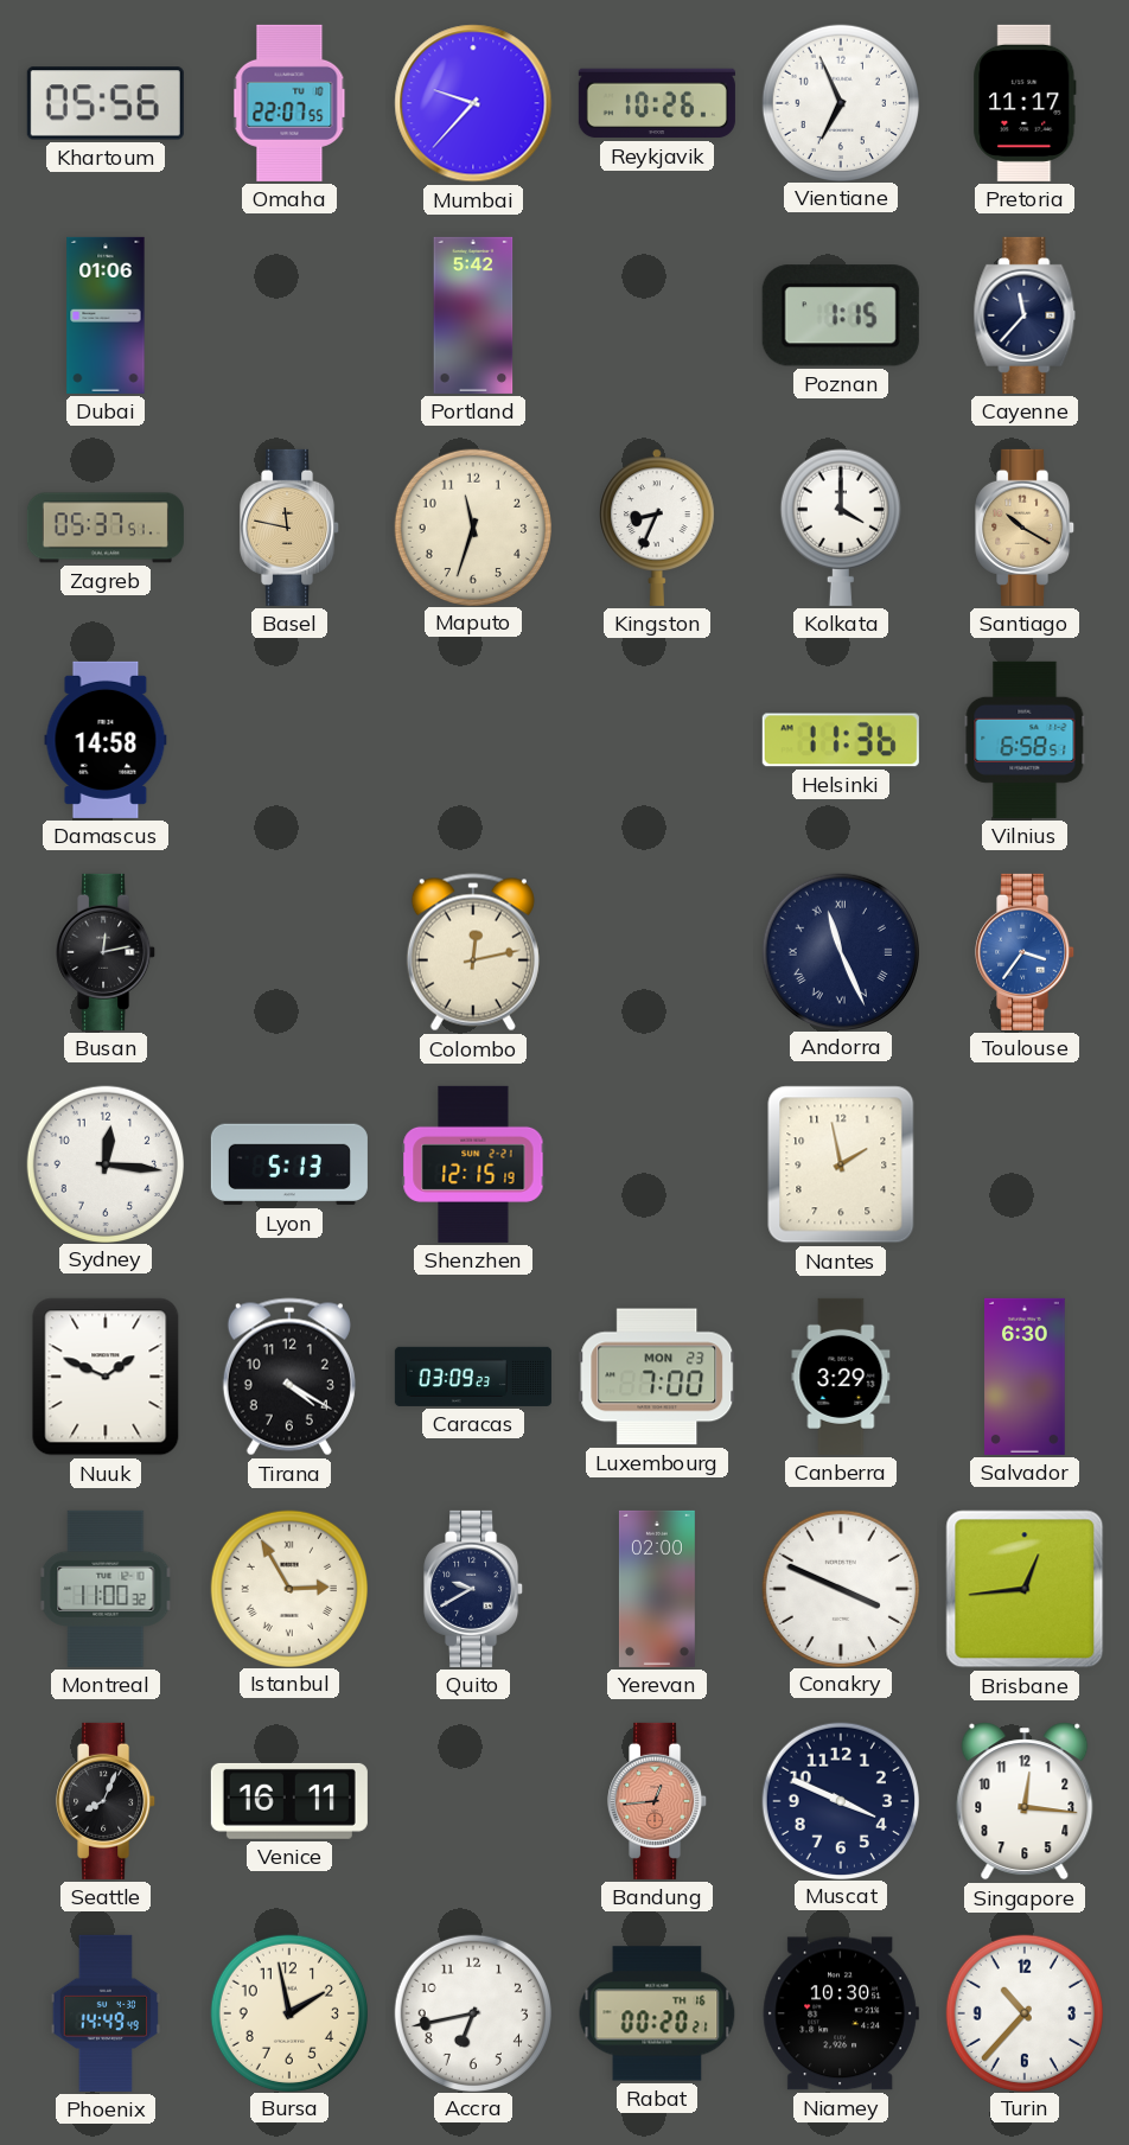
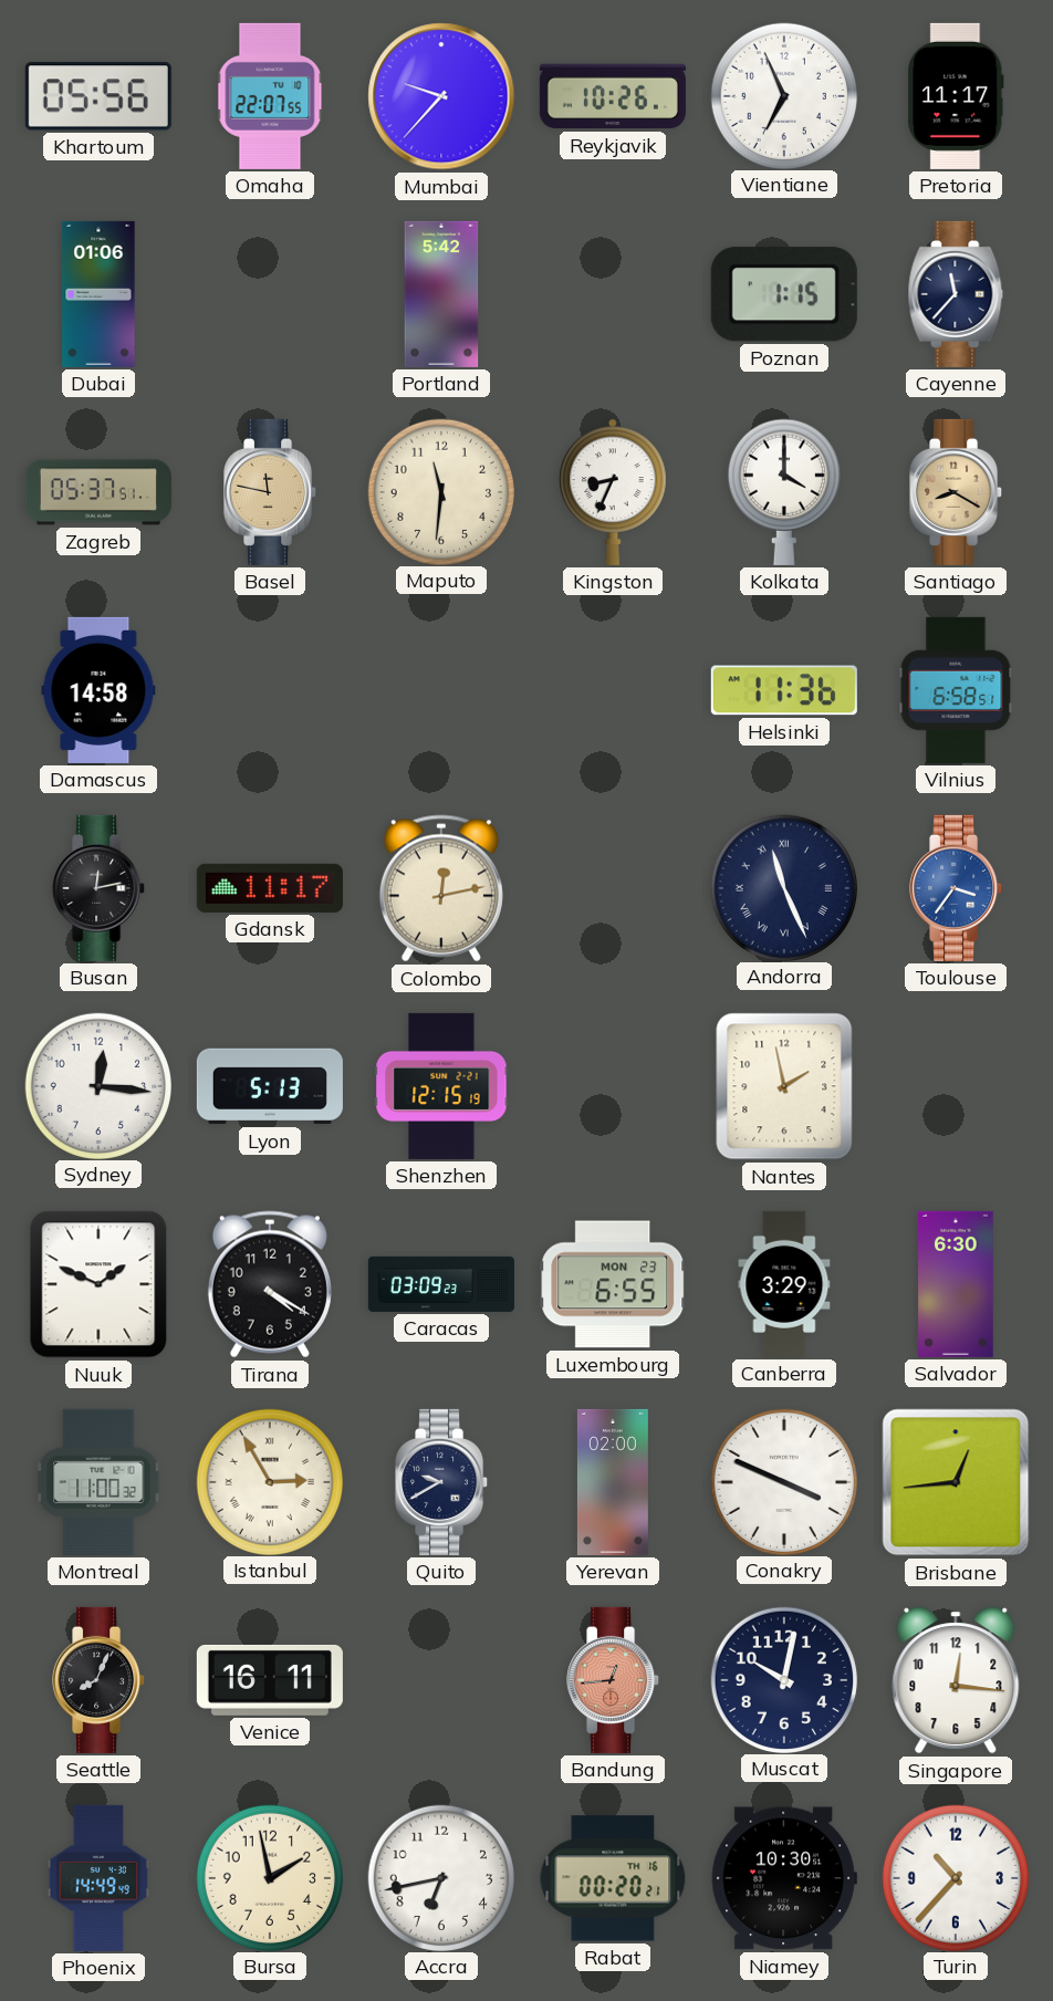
Maputo: 11:33 -> 11:31 (440, 491)
Santiago: 10:20 -> 8:20 (957, 492)
Gdansk: none -> 11:17 (270, 888)
Luxembourg: 7:00 -> 6:55 (613, 1284)
Muscat: 3:49 -> 10:02 (783, 1679)
